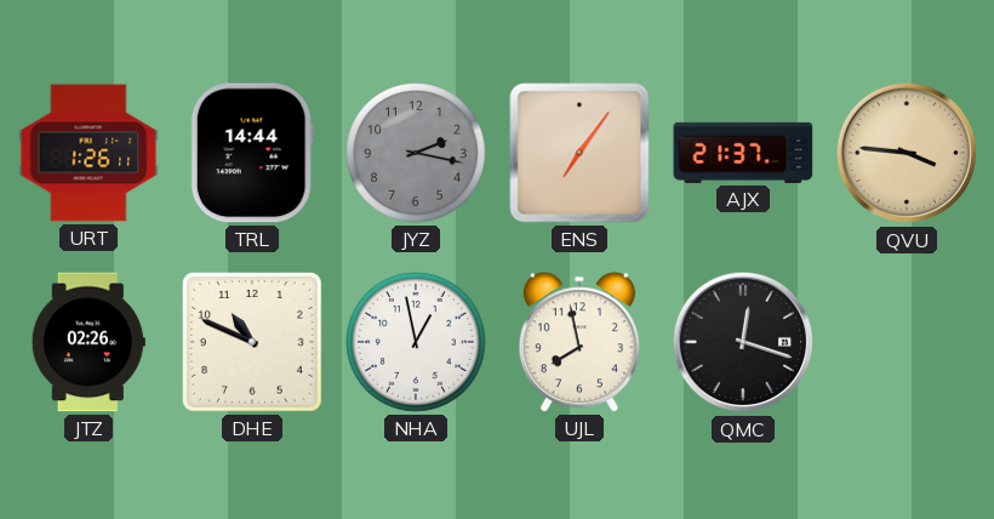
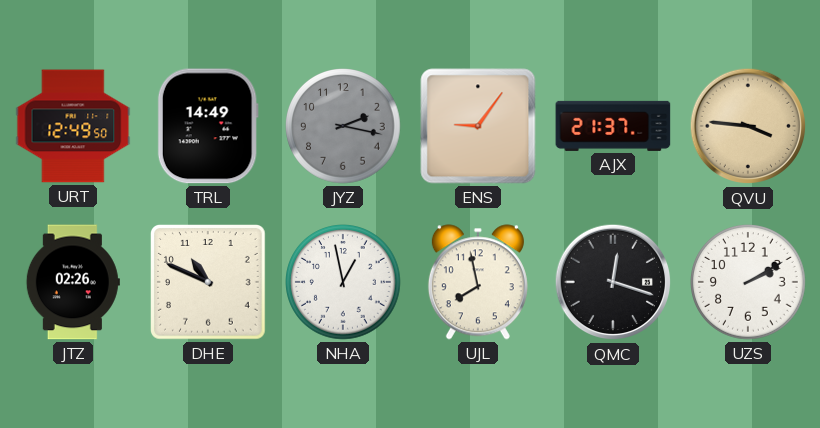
URT: 1:26 -> 12:49 (73, 126)
TRL: 14:44 -> 14:49 (208, 126)
ENS: 7:06 -> 9:06 (478, 126)
UZS: none -> 2:10 (749, 283)
